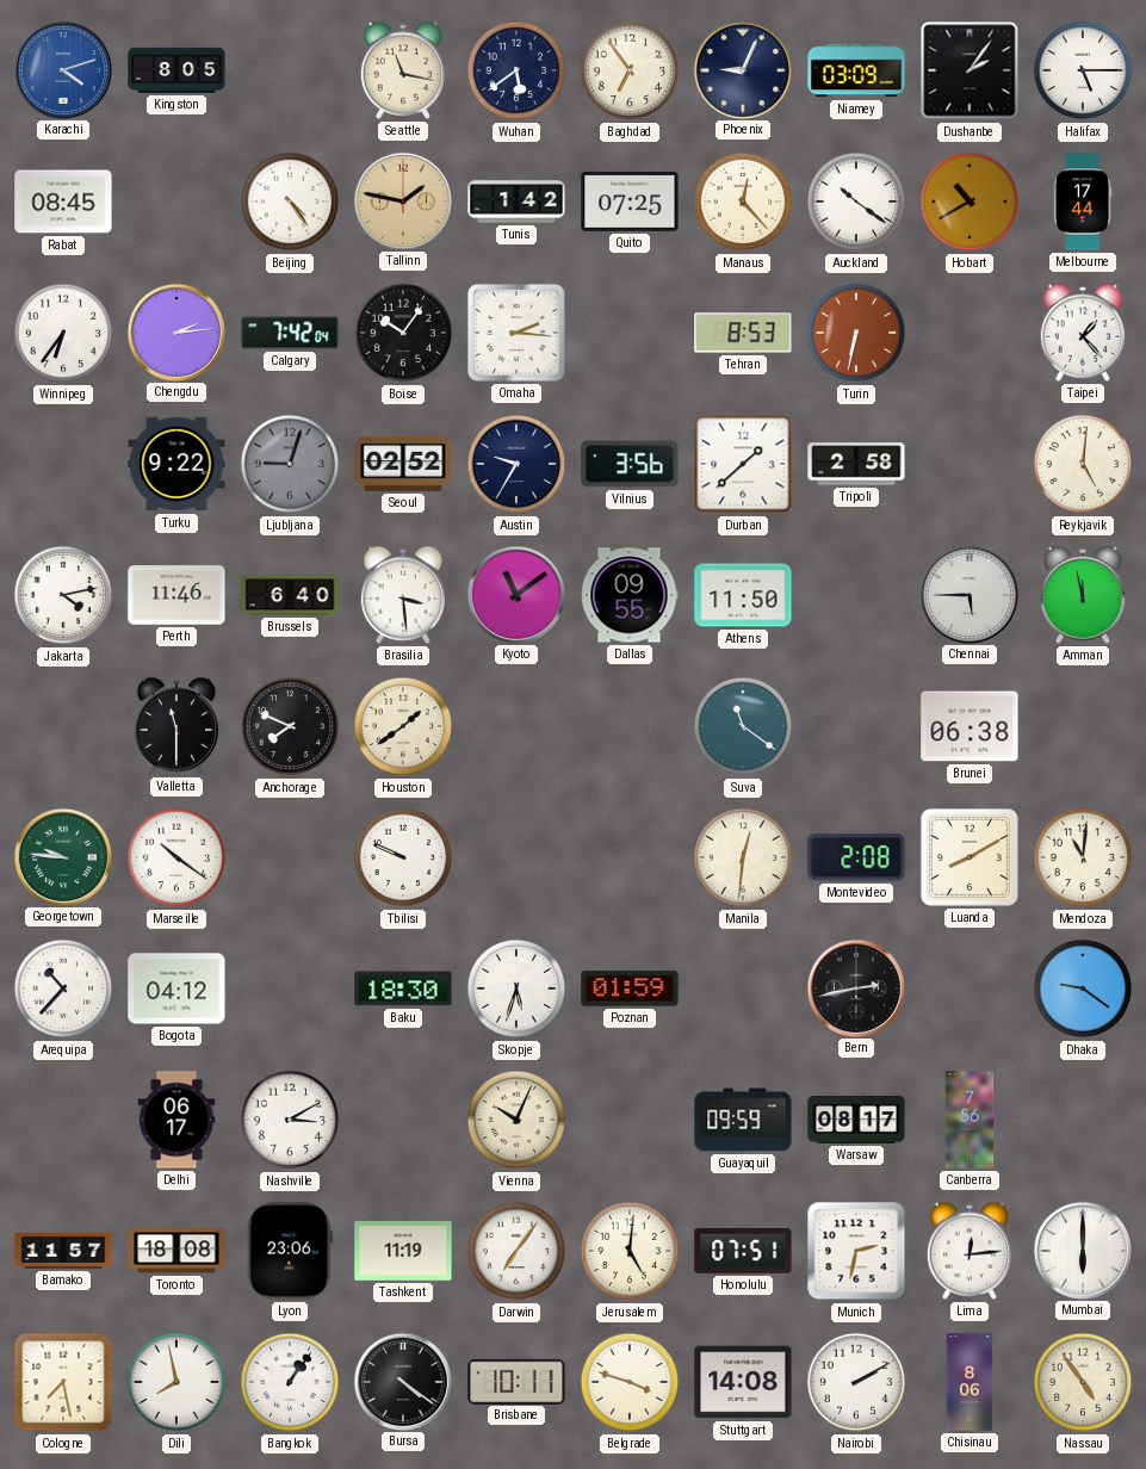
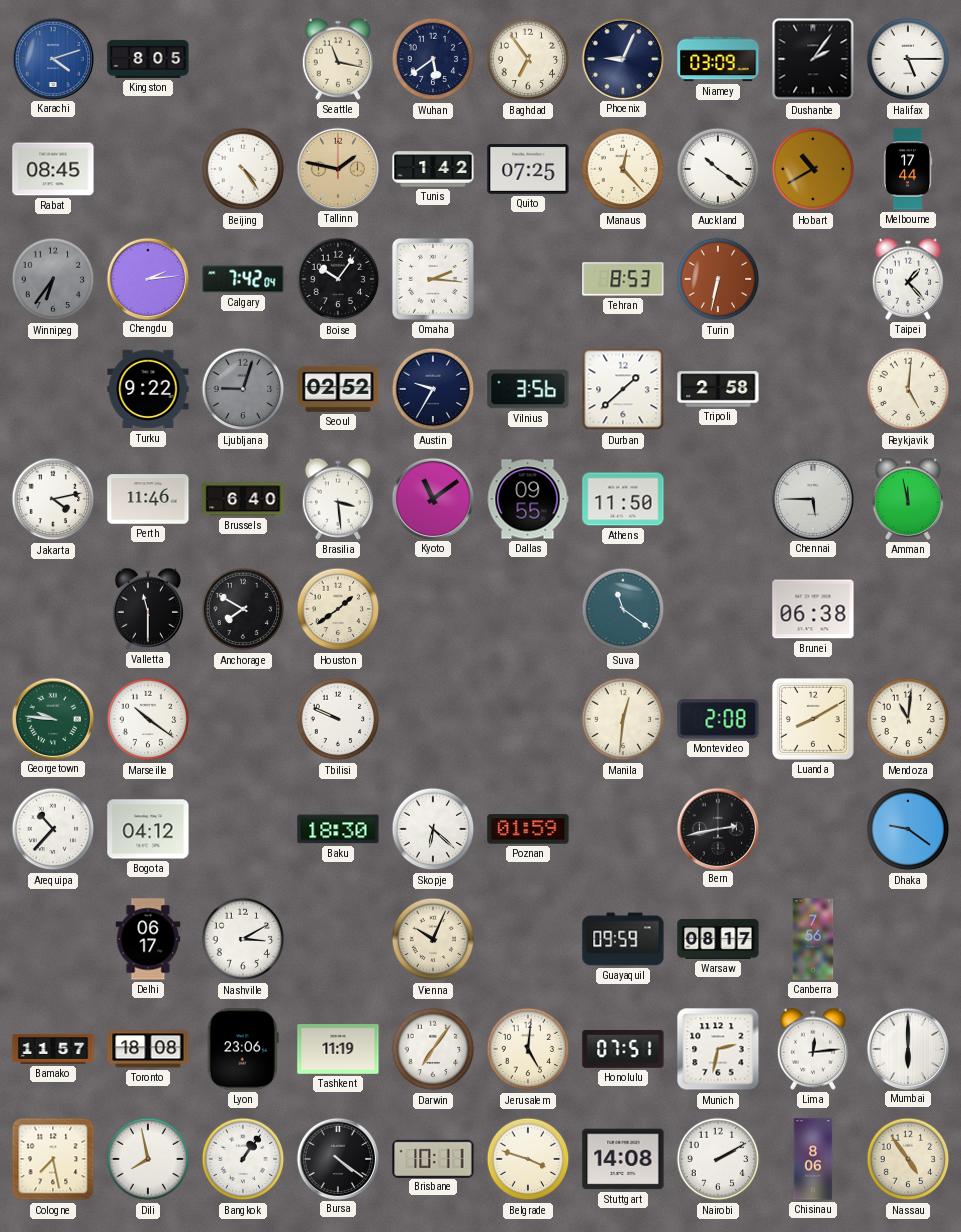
Winnipeg dial: white -> grey (53, 279)
Anchorage: 7:49 -> 7:50 (243, 609)
Skopje: 5:33 -> 6:22 (433, 829)
